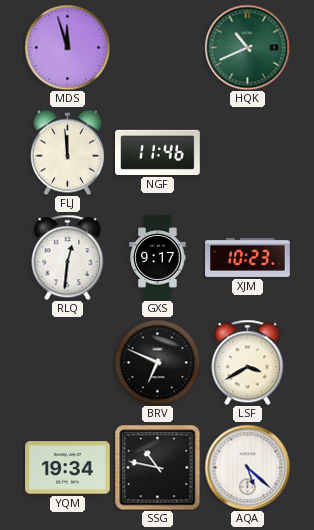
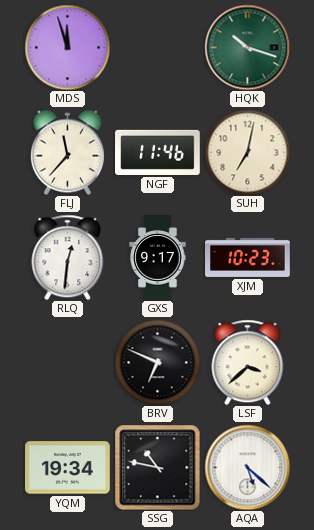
HQK: 10:41 -> 10:18 (247, 47)
FLJ: 11:59 -> 11:37 (67, 152)
SUH: none -> 7:02 (247, 152)
LSF: 3:40 -> 3:38 (248, 362)
